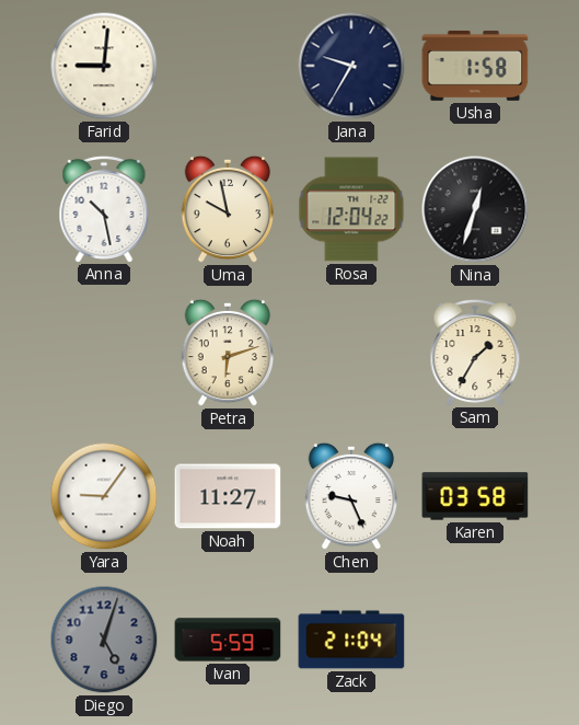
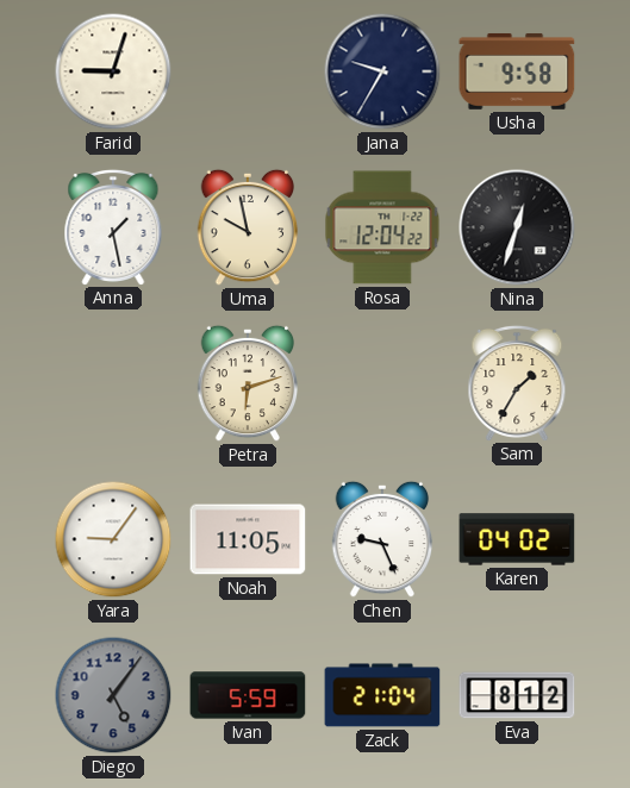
Farid: 9:01 -> 9:03 (113, 71)
Usha: 1:58 -> 9:58 (517, 71)
Anna: 10:28 -> 1:28 (113, 226)
Noah: 11:27 -> 11:05 (248, 539)
Karen: 03:58 -> 04:02 (517, 539)
Diego: 5:03 -> 5:06 (113, 695)
Eva: none -> 8:12 (517, 695)
